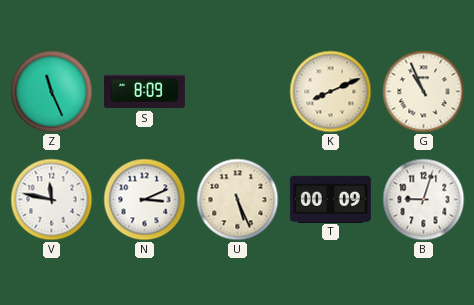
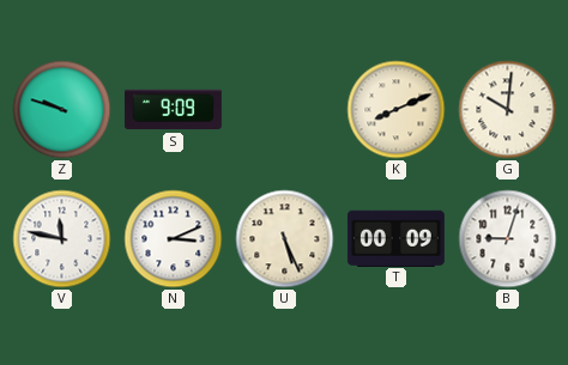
Z: 11:26 -> 9:48 (62, 110)
S: 8:09 -> 9:09 (173, 110)
G: 10:56 -> 10:01 (508, 110)
